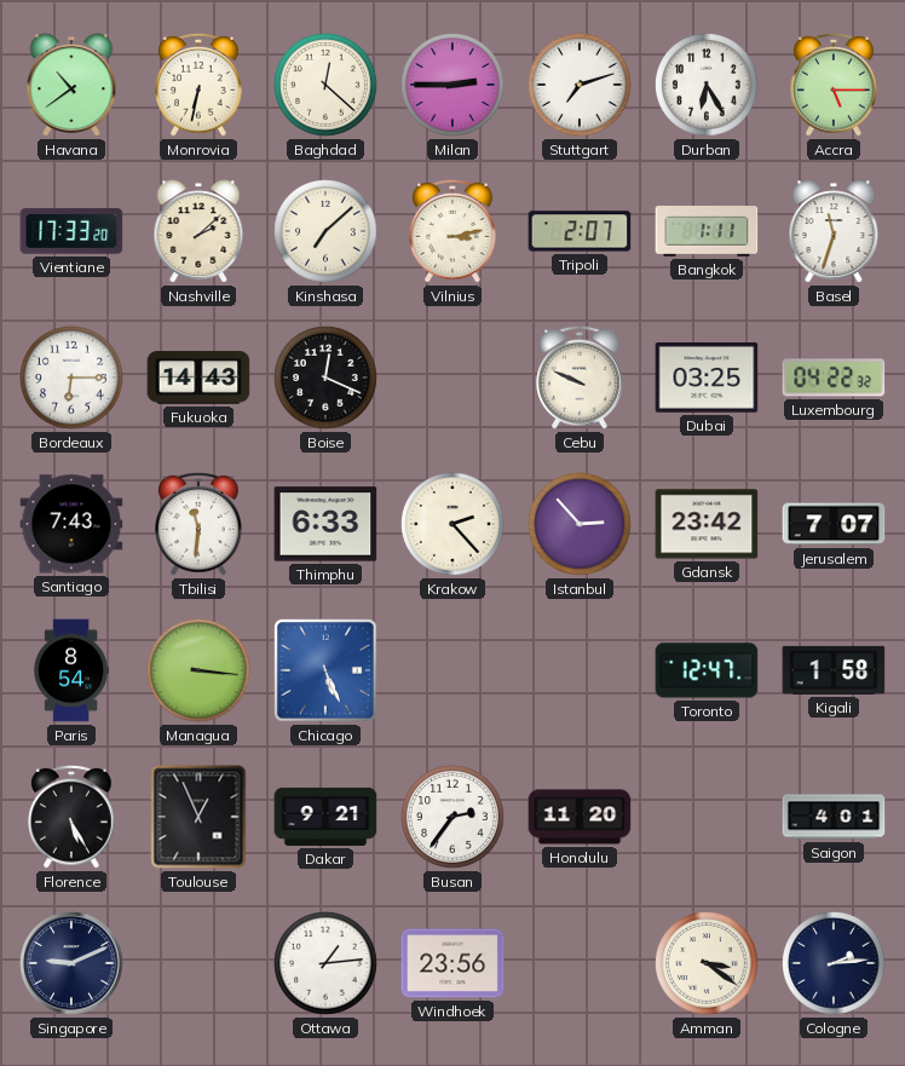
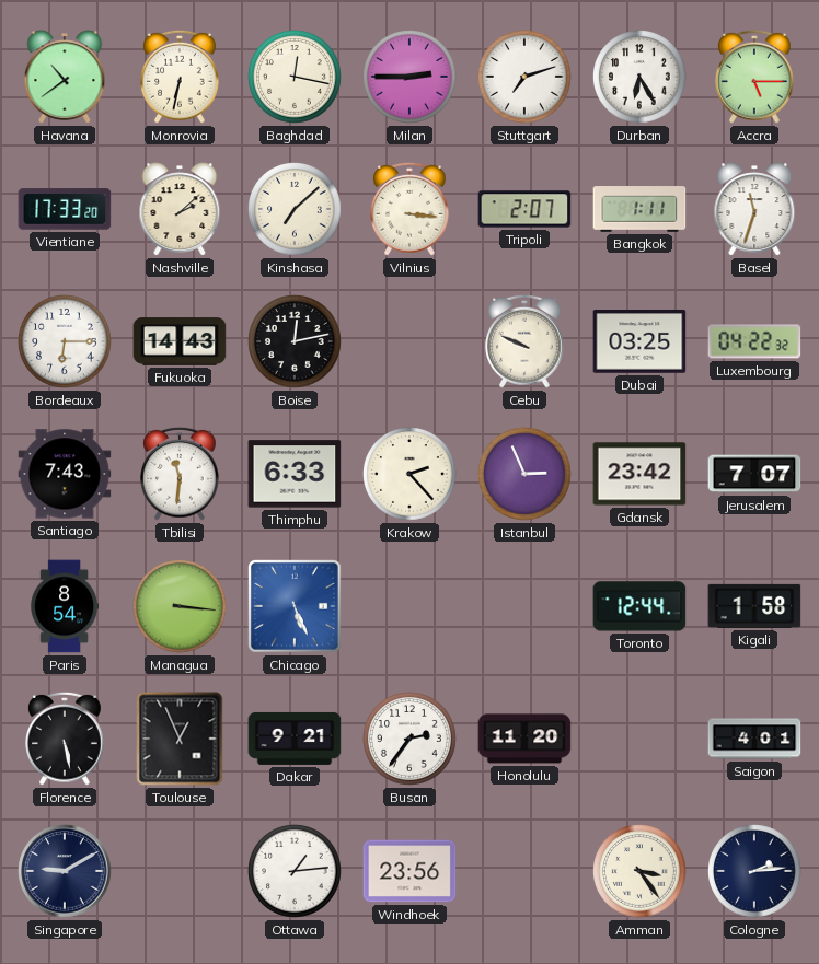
Baghdad: 12:22 -> 12:17 (295, 77)
Vilnius: 3:13 -> 3:16 (411, 209)
Boise: 12:19 -> 12:13 (295, 341)
Istanbul: 2:53 -> 2:56 (524, 474)
Toronto: 12:47 -> 12:44 (639, 606)
Florence: 5:25 -> 5:28 (66, 739)
Singapore: 9:11 -> 9:10 (65, 871)
Amman: 3:21 -> 3:24 (639, 871)
